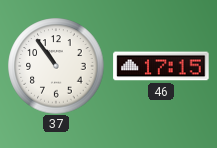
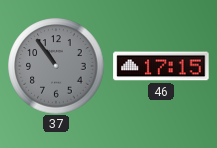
37 dial: white -> grey (56, 66)
